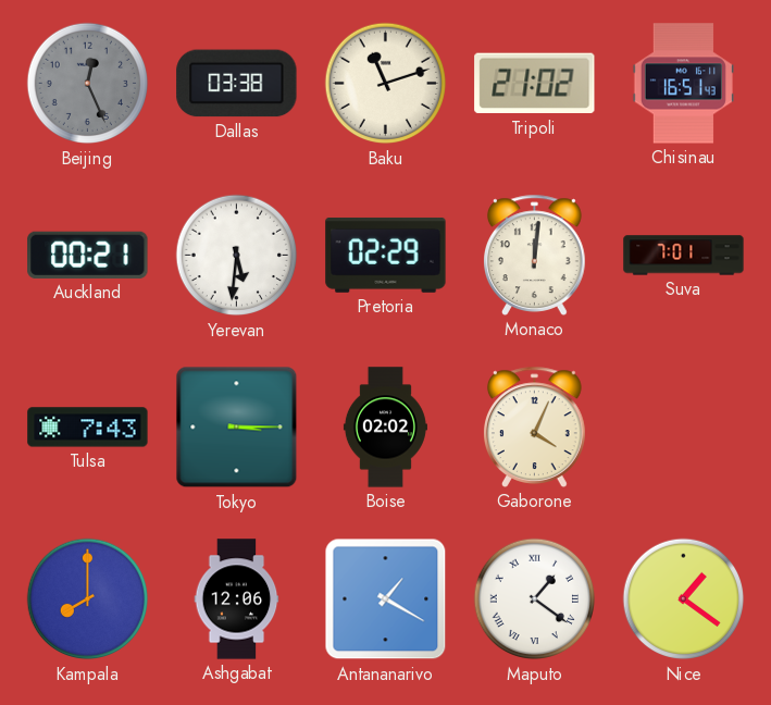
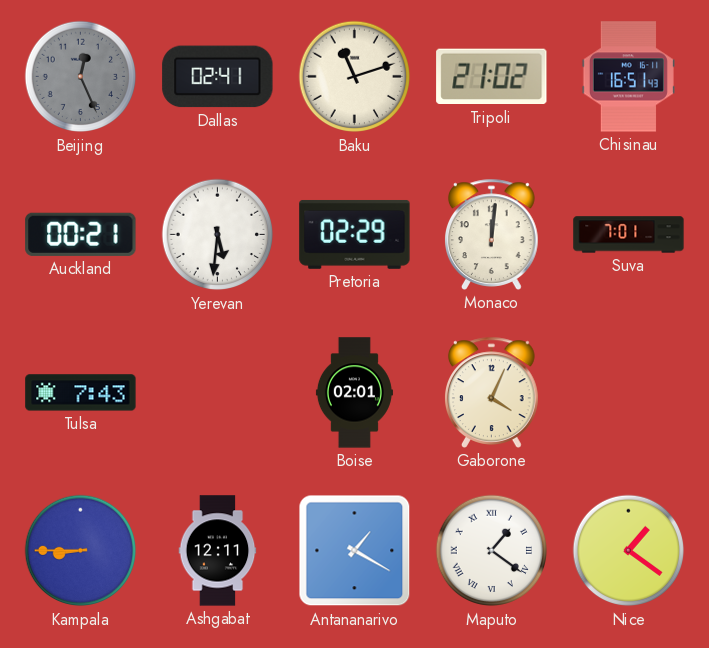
Dallas: 03:38 -> 02:41 (218, 77)
Tokyo: 3:15 -> none (237, 428)
Boise: 02:02 -> 02:01 (354, 393)
Kampala: 8:00 -> 8:45 (81, 551)
Ashgabat: 12:06 -> 12:11 (218, 551)
